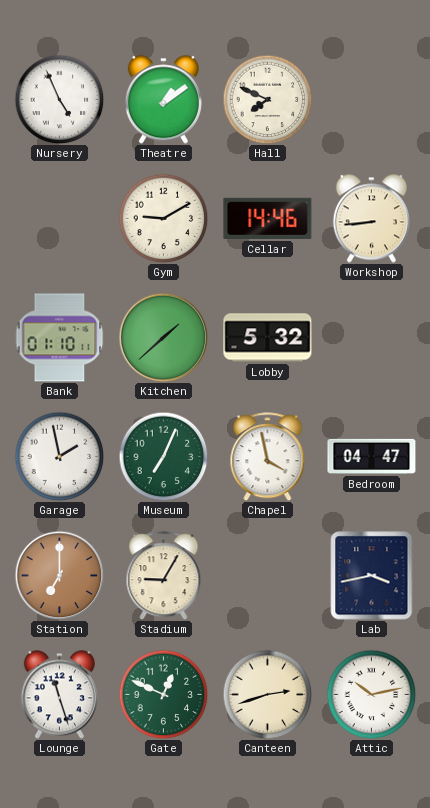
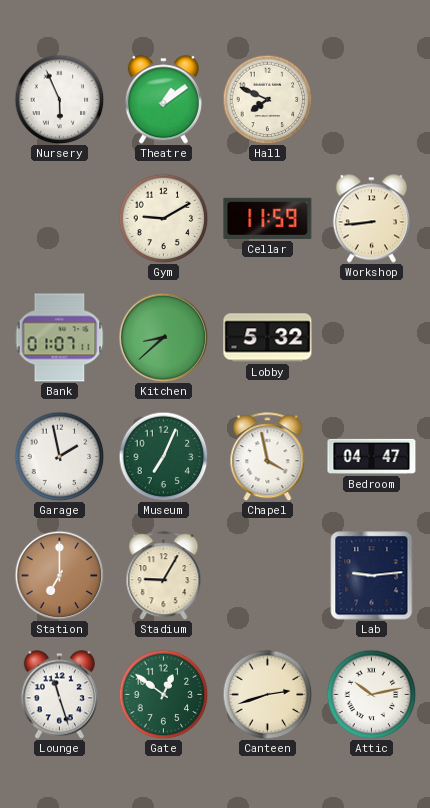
Nursery: 4:56 -> 5:56 (59, 99)
Cellar: 14:46 -> 11:59 (268, 218)
Bank: 01:10 -> 01:07 (59, 338)
Kitchen: 1:38 -> 8:38 (163, 337)
Lab: 3:43 -> 9:14 (372, 576)
Gate: 12:49 -> 12:51 (163, 694)
